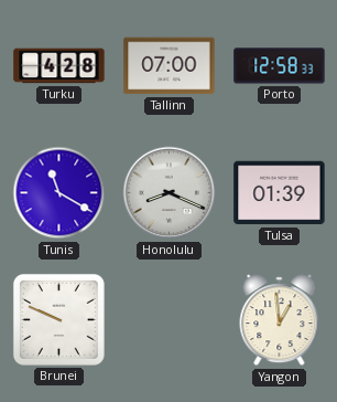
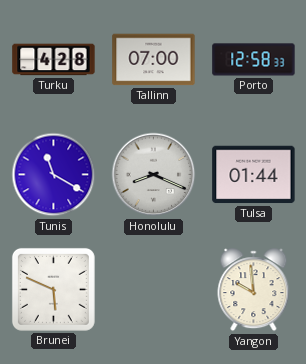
Tulsa: 01:39 -> 01:44 (254, 175)
Brunei: 9:49 -> 5:49 (53, 289)
Yangon: 12:59 -> 9:59 (254, 290)
